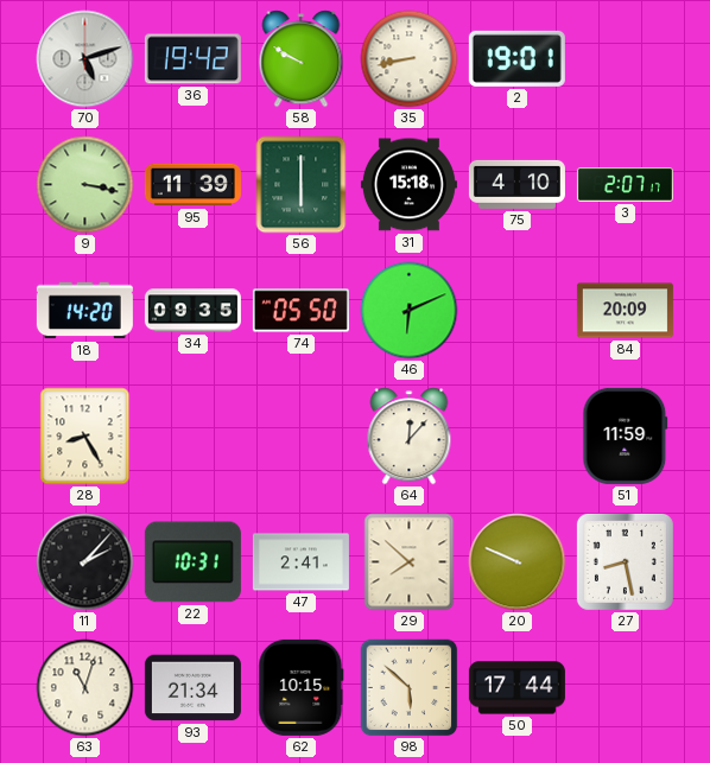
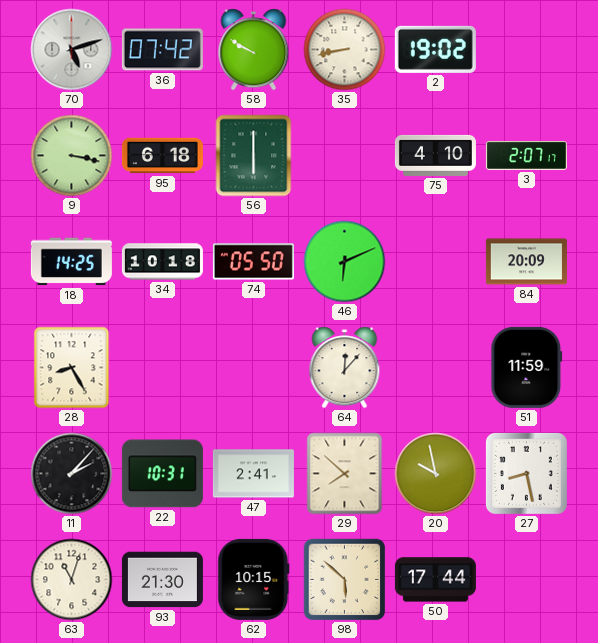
36: 19:42 -> 07:42 (162, 50)
2: 19:01 -> 19:02 (435, 49)
95: 11:39 -> 6:18 (162, 156)
31: 15:18 -> none (408, 185)
18: 14:20 -> 14:25 (71, 262)
34: 09:35 -> 10:18 (162, 262)
20: 9:49 -> 9:58 (436, 474)
93: 21:34 -> 21:30 (162, 580)
